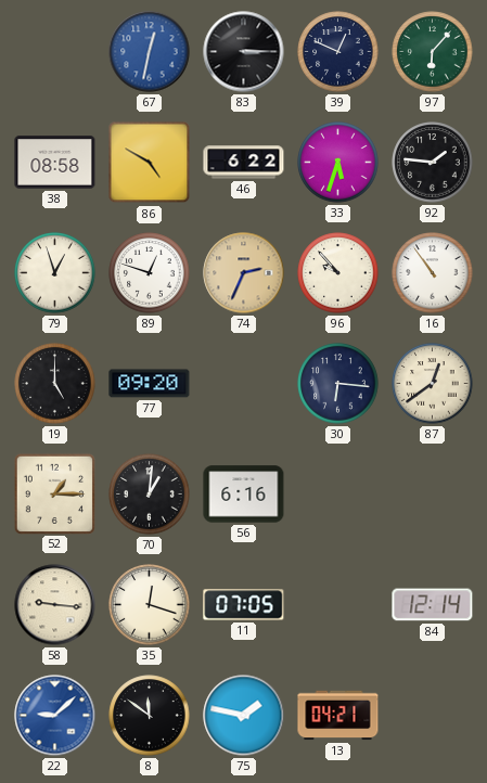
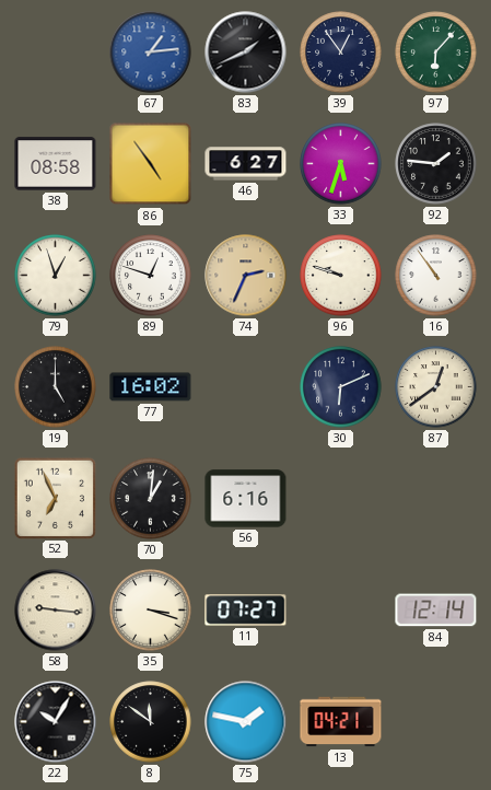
67: 12:32 -> 1:14 (151, 53)
83: 3:15 -> 1:41 (246, 53)
39: 12:49 -> 12:54 (341, 53)
86: 4:50 -> 4:54 (151, 164)
46: 6:22 -> 6:27 (246, 164)
96: 9:53 -> 9:48 (341, 276)
77: 09:20 -> 16:02 (151, 387)
30: 6:16 -> 6:11 (341, 387)
52: 1:15 -> 6:56 (55, 498)
35: 12:18 -> 3:18 (151, 611)
11: 07:05 -> 07:27 (246, 611)
22: 9:08 -> 10:05 (56, 722)
22 dial: blue -> black (56, 722)
